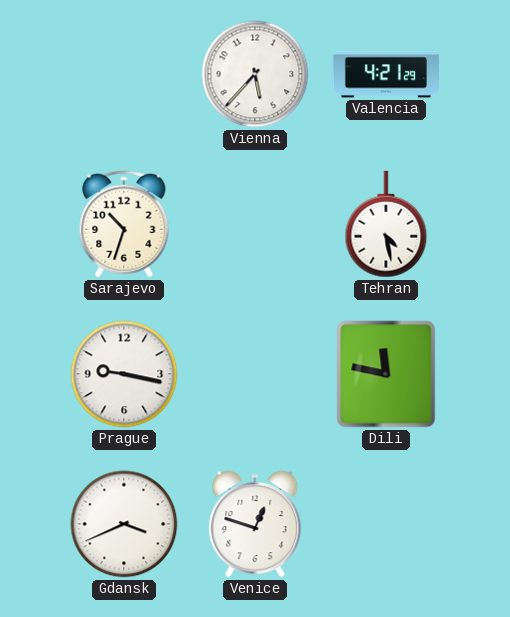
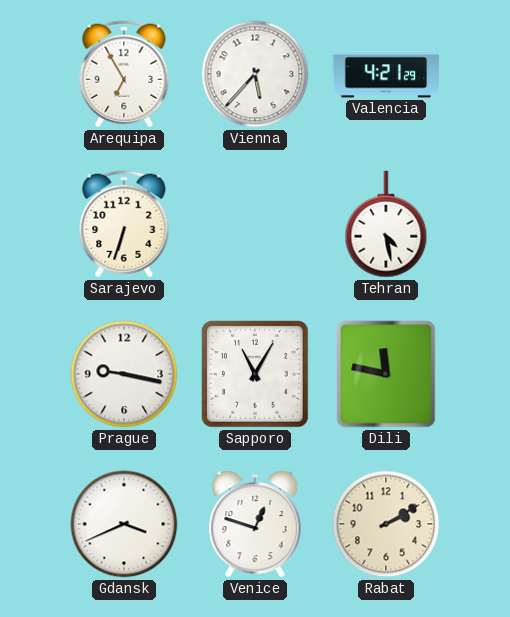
Arequipa: none -> 6:55 (124, 74)
Sarajevo: 10:33 -> 6:33 (124, 224)
Sapporo: none -> 11:05 (255, 374)
Rabat: none -> 2:10 (386, 524)
